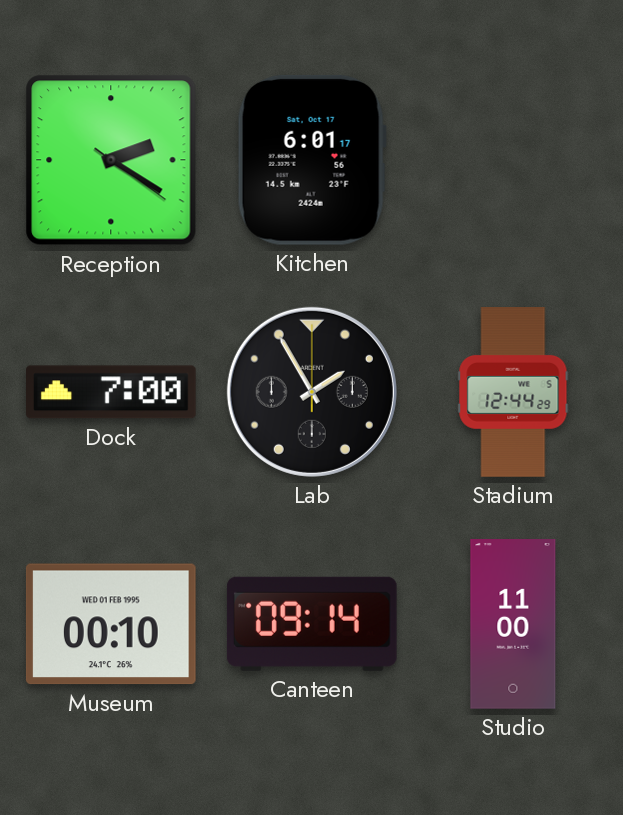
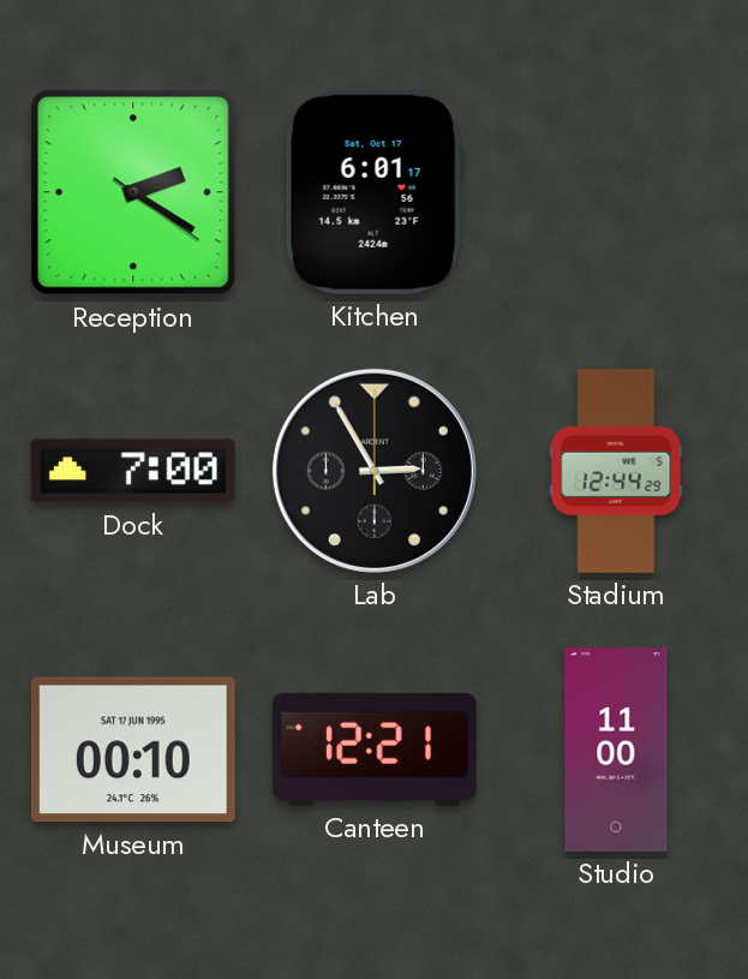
Lab: 1:55 -> 2:55 (375, 471)
Museum date: WED 01 FEB 1995 -> SAT 17 JUN 1995 (133, 750)
Canteen: 09:14 -> 12:21 (375, 750)
